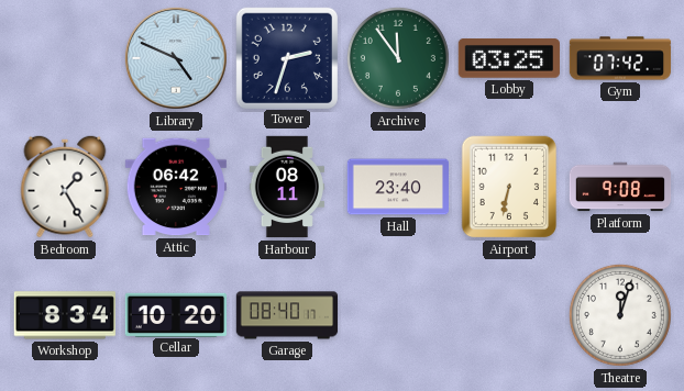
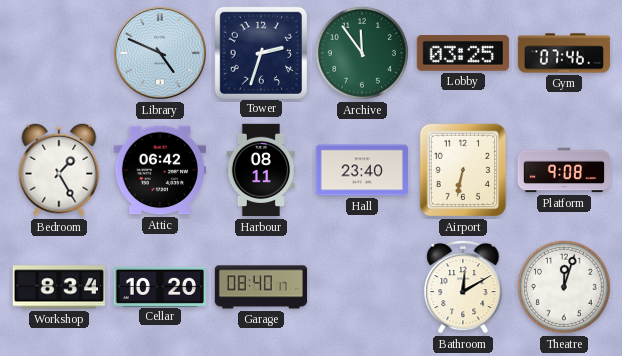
Gym: 07:42 -> 07:46 (564, 53)
Bathroom: none -> 12:10 (463, 287)
